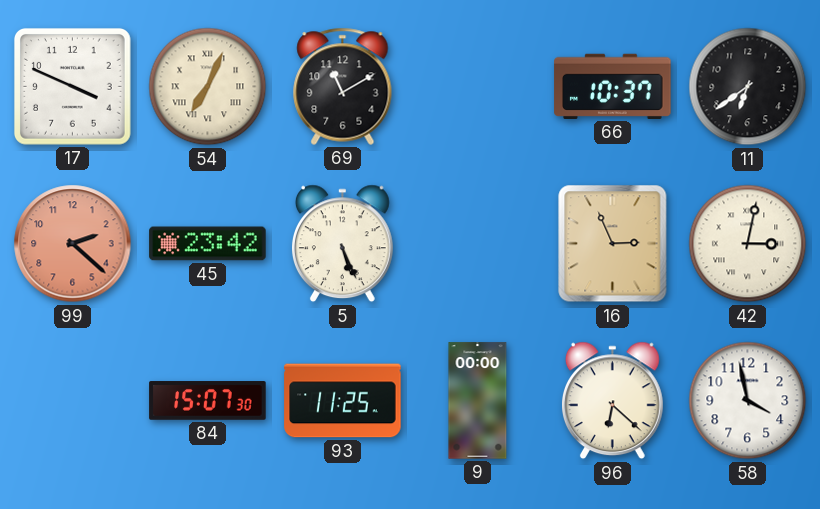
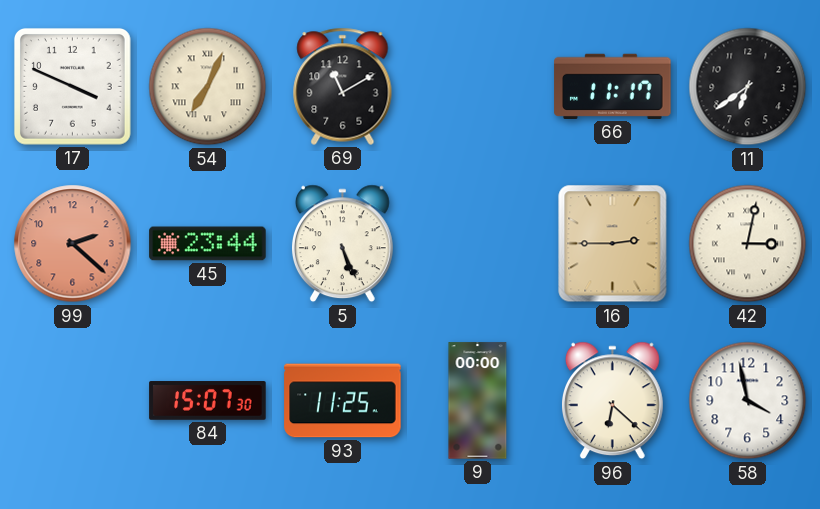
66: 10:37 -> 11:17 (613, 86)
45: 23:42 -> 23:44 (208, 244)
16: 2:56 -> 2:45 (613, 244)
